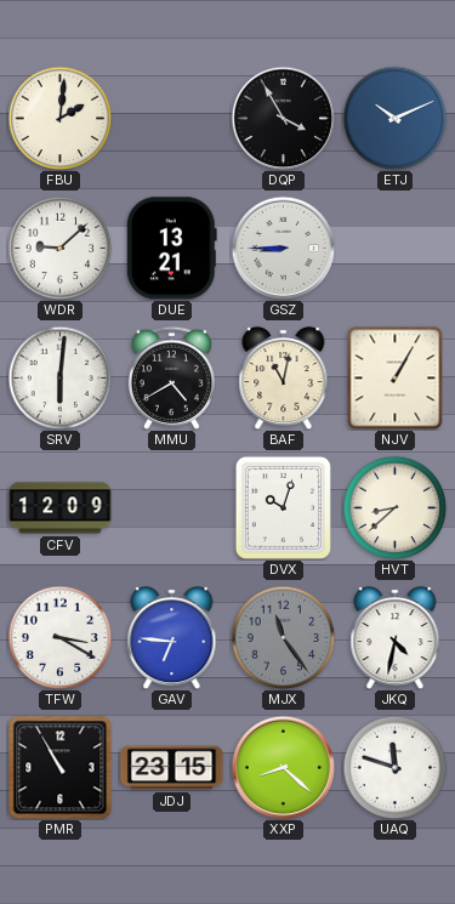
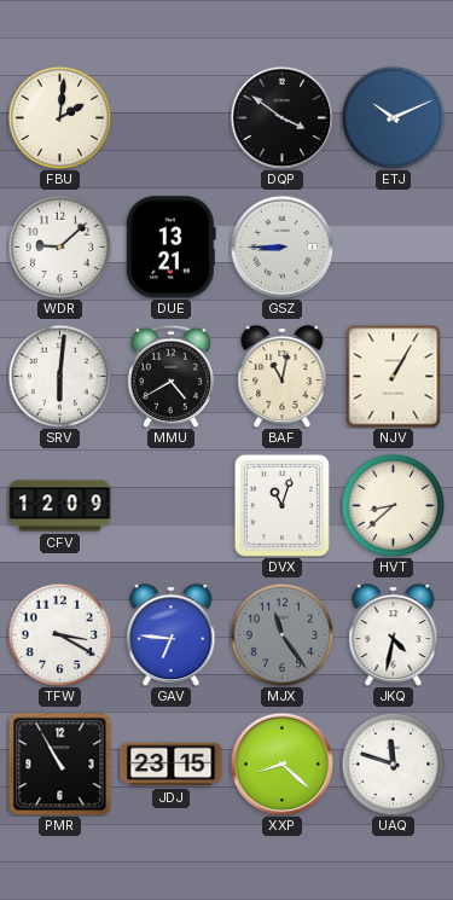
DQP: 3:55 -> 3:51 (281, 117)
DVX: 10:03 -> 11:03 (281, 505)
